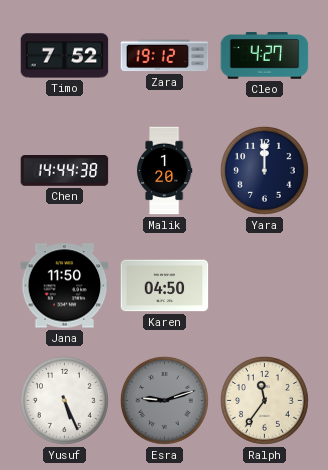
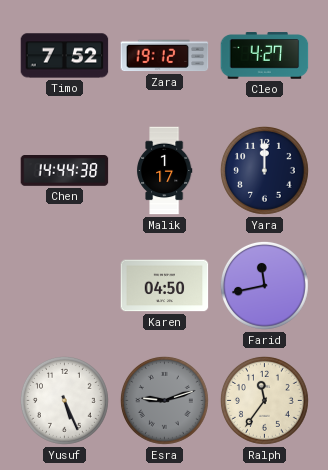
Malik: 1:20 -> 1:17 (164, 171)
Jana: 11:50 -> none (65, 286)
Farid: none -> 11:43 (264, 285)
